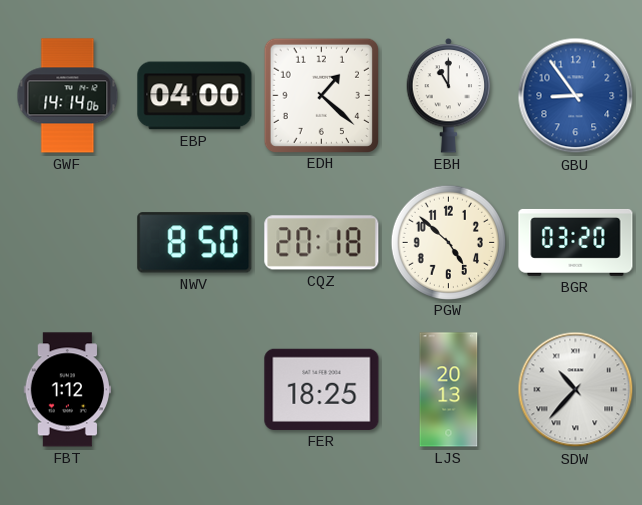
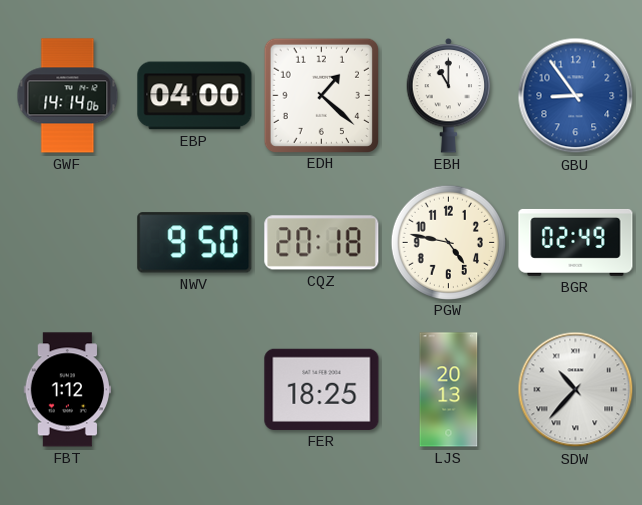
NWV: 8:50 -> 9:50 (195, 243)
PGW: 4:52 -> 4:47 (448, 242)
BGR: 03:20 -> 02:49 (576, 242)
